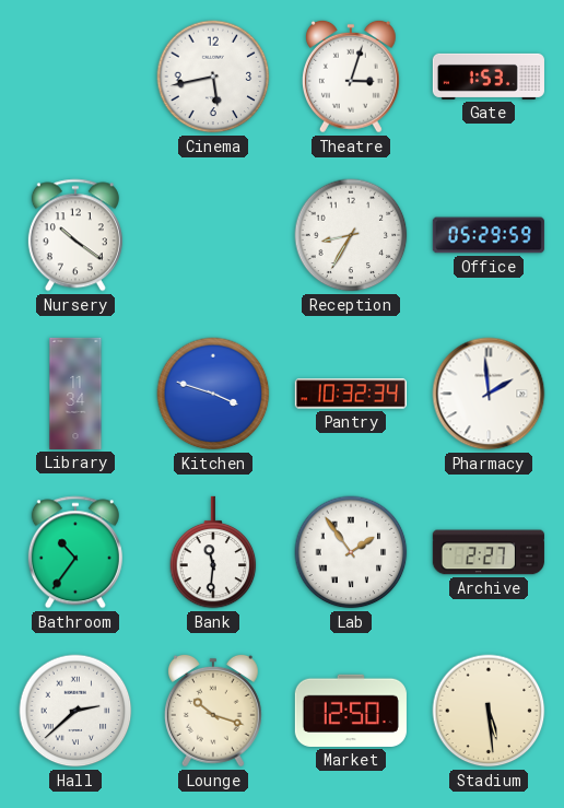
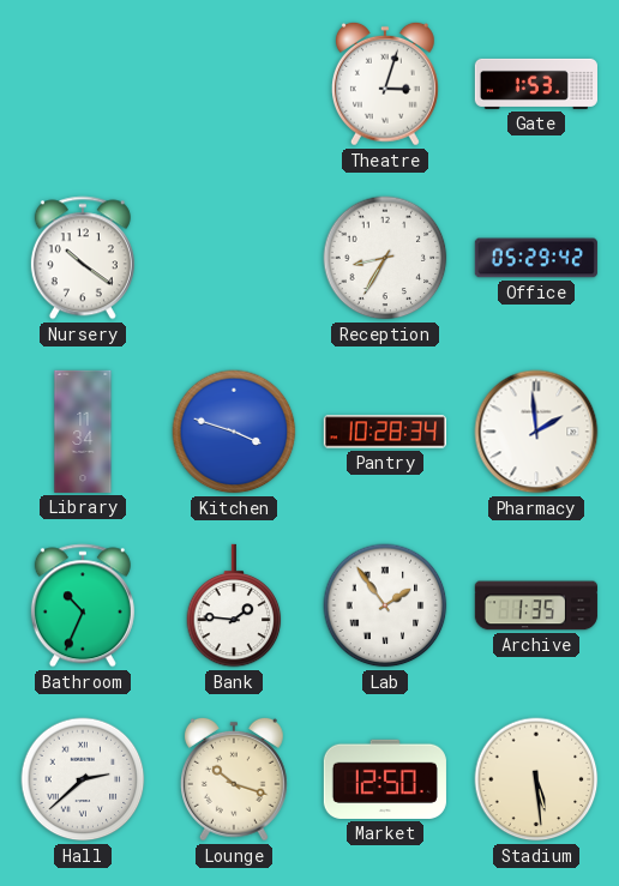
Cinema: 5:43 -> none (213, 77)
Office: 05:29:59 -> 05:29:42 (536, 258)
Pantry: 10:32 -> 10:28 (385, 432)
Bathroom: 10:36 -> 10:34 (83, 605)
Bank: 11:31 -> 1:46 (234, 605)
Archive: 2:27 -> 1:35 (536, 605)
